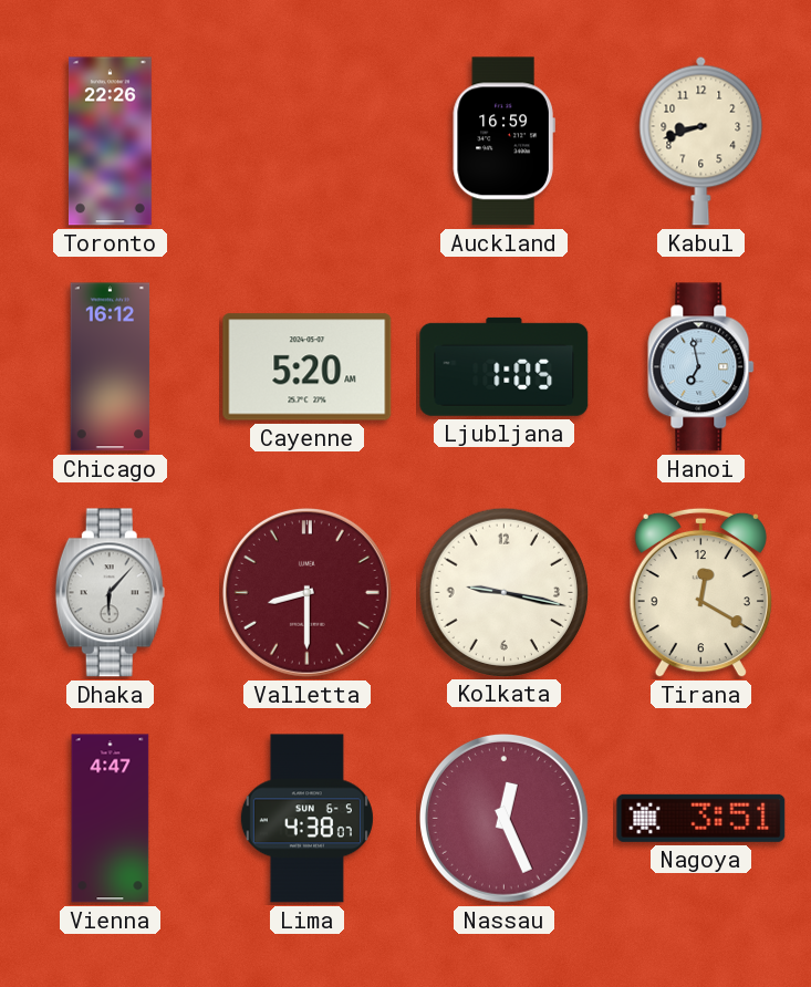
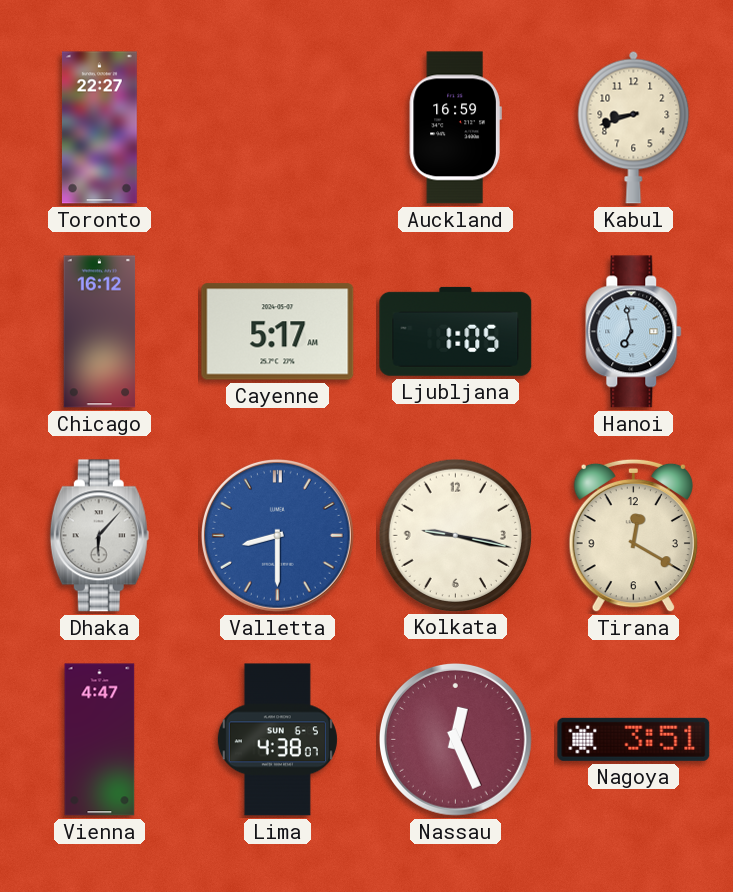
Toronto: 22:26 -> 22:27 (99, 128)
Cayenne: 5:20 -> 5:17 (278, 332)
Valletta dial: burgundy -> blue (277, 535)
